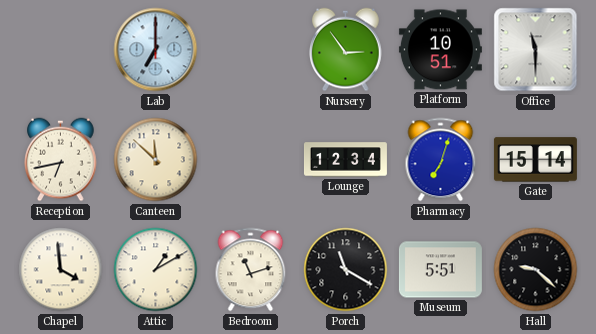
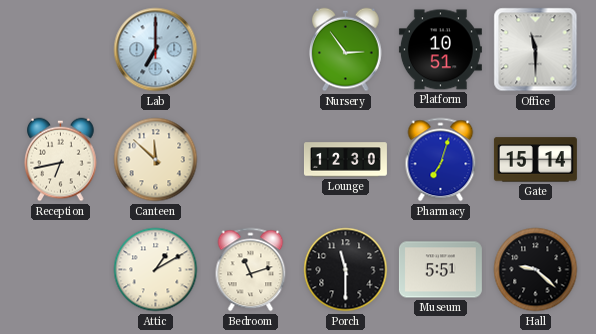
Lounge: 12:34 -> 12:30 (345, 160)
Chapel: 3:59 -> none (61, 270)
Porch: 11:20 -> 11:30 (346, 270)
